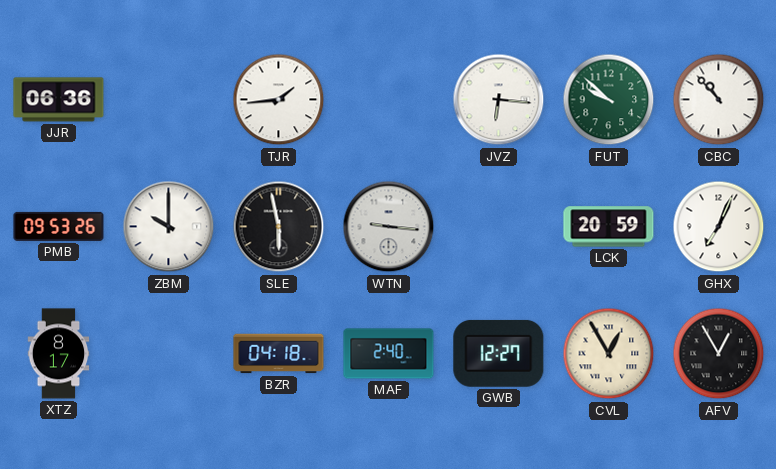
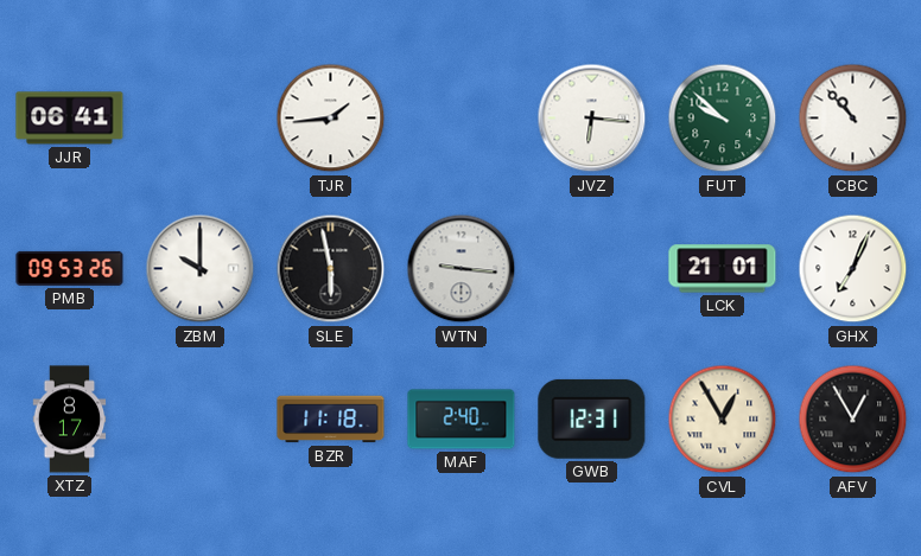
JJR: 06:36 -> 06:41 (70, 119)
LCK: 20:59 -> 21:01 (723, 269)
BZR: 04:18 -> 11:18 (331, 420)
GWB: 12:27 -> 12:31 (592, 418)
